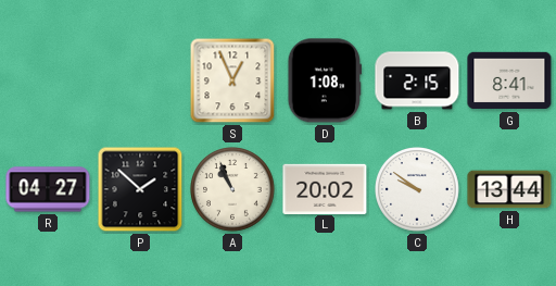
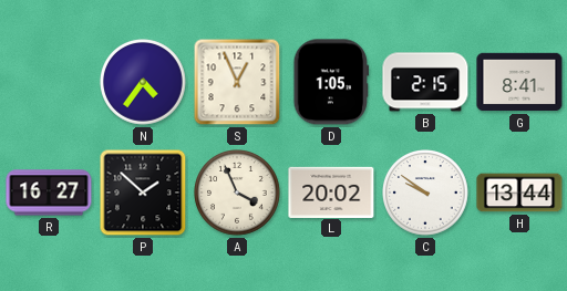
N: none -> 4:36 (144, 83)
D: 1:08 -> 1:05 (331, 82)
R: 04:27 -> 16:27 (49, 193)
A: 10:56 -> 3:56 (238, 194)
